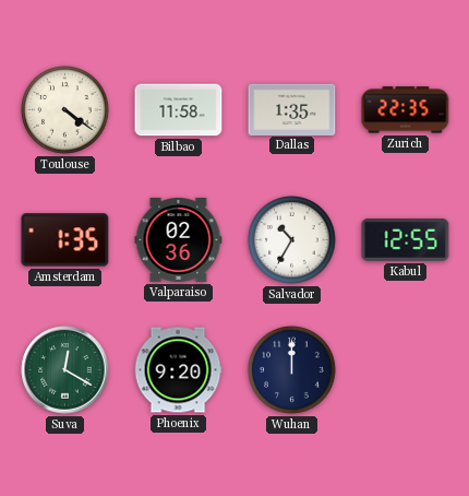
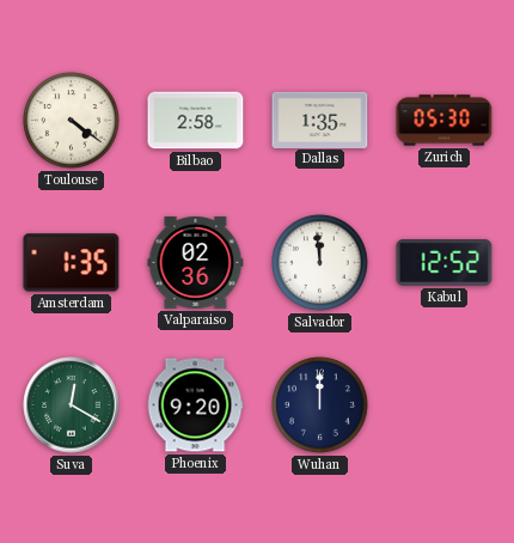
Bilbao: 11:58 -> 2:58 (196, 121)
Zurich: 22:35 -> 05:30 (445, 121)
Salvador: 10:35 -> 11:59 (320, 263)
Kabul: 12:55 -> 12:52 (445, 263)
